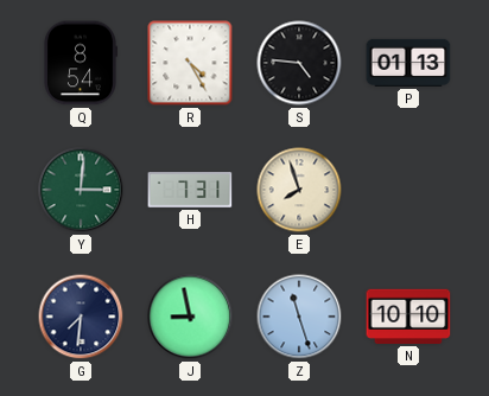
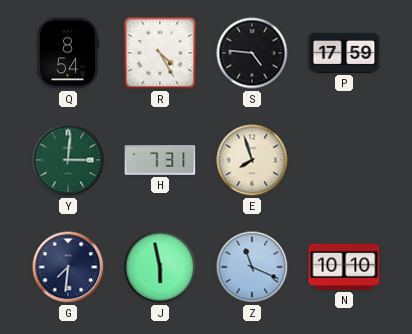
P: 01:13 -> 17:59 (344, 53)
J: 8:58 -> 5:58 (160, 267)
Z: 11:27 -> 11:19 (252, 267)
